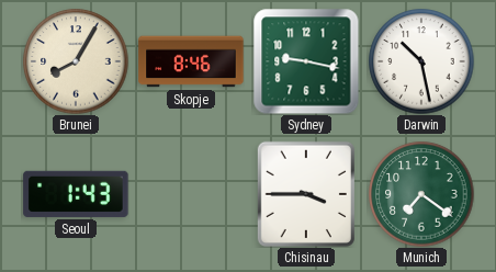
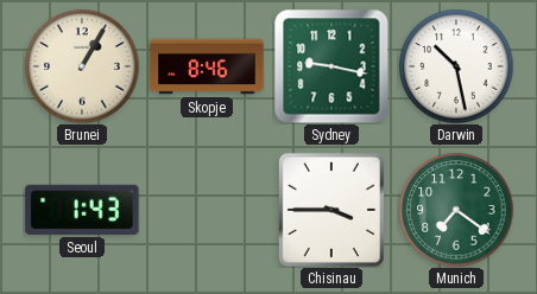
Brunei: 8:05 -> 1:05 (82, 66)
